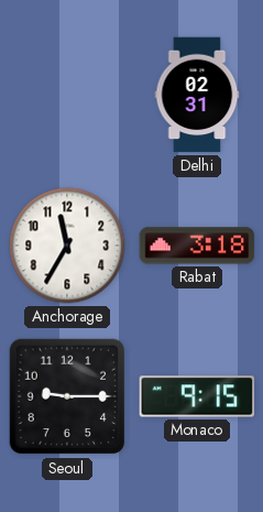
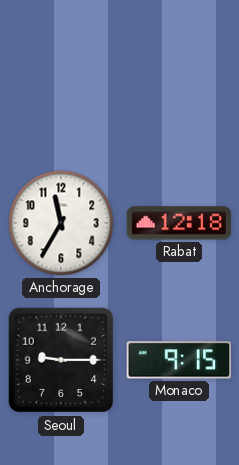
Delhi: 02:31 -> none (197, 95)
Rabat: 3:18 -> 12:18 (179, 223)
